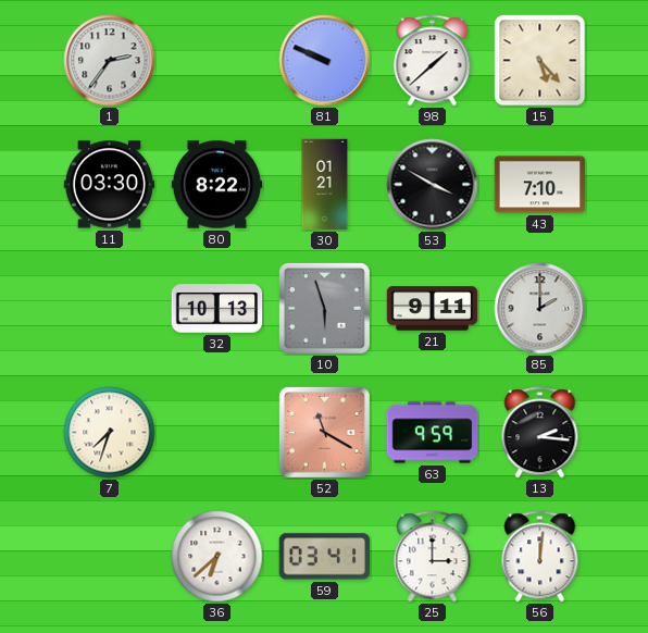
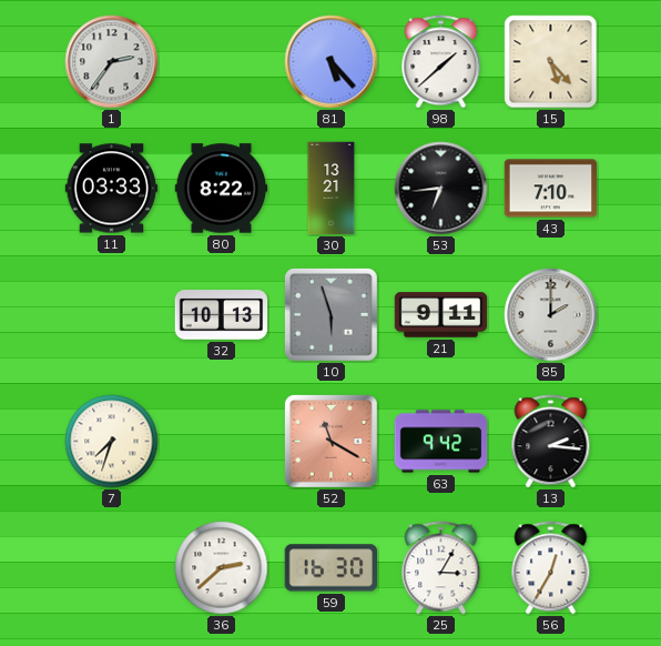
81: 9:49 -> 5:23 (332, 62)
11: 03:30 -> 03:33 (112, 189)
30: 01:21 -> 13:21 (332, 189)
53: 3:50 -> 6:44 (441, 189)
63: 9:59 -> 9:42 (441, 442)
36: 6:38 -> 2:38 (222, 568)
59: 03:41 -> 16:30 (330, 568)
25: 3:00 -> 3:05 (441, 568)
56: 12:01 -> 12:35 (551, 568)
